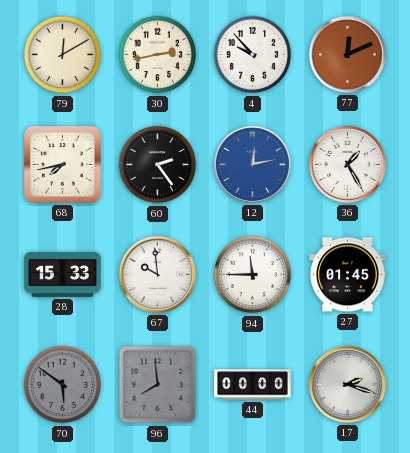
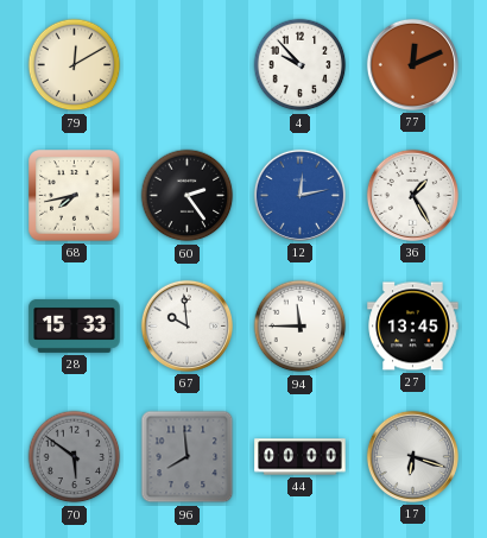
30: 2:43 -> none (158, 55)
27: 01:45 -> 13:45 (413, 327)
17: 2:18 -> 6:18 (412, 456)
